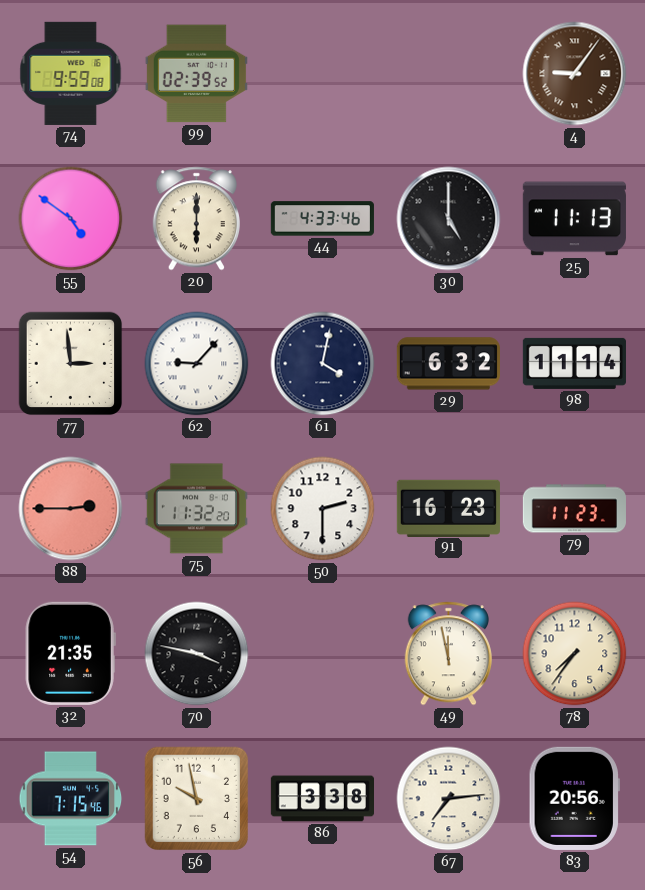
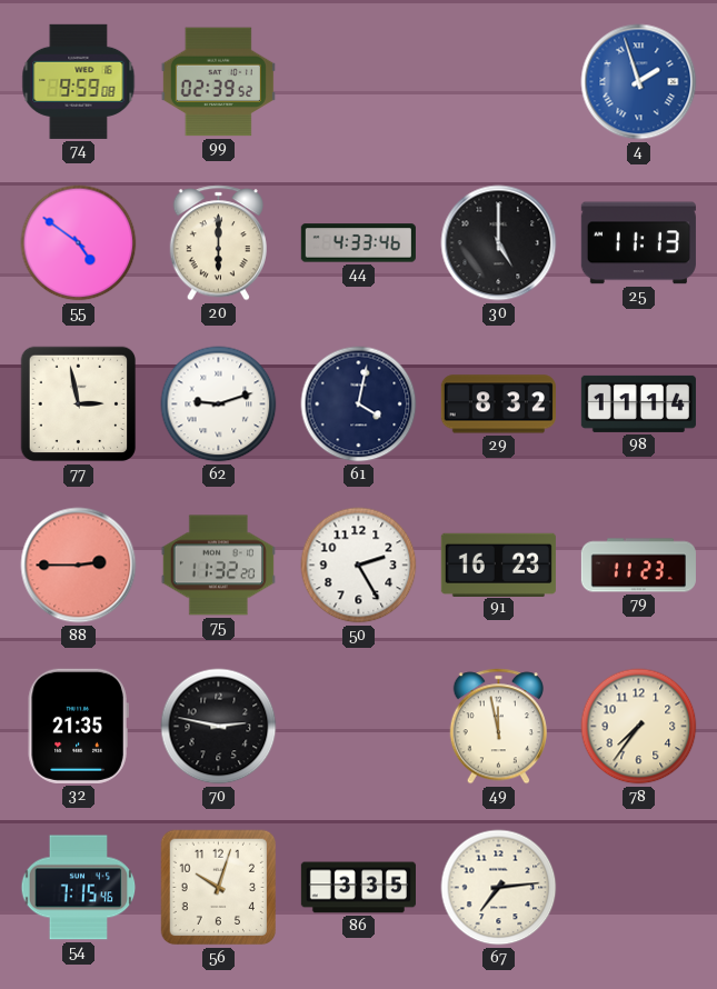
4: 9:06 -> 1:57 (639, 82)
4 dial: brown -> blue (639, 82)
77: 2:59 -> 2:58 (79, 404)
62: 9:07 -> 9:12 (219, 404)
29: 6:32 -> 8:32 (498, 404)
50: 2:30 -> 2:25 (359, 566)
70: 3:47 -> 2:47 (219, 727)
56: 9:58 -> 10:03 (219, 888)
86: 3:38 -> 3:35 (358, 888)
83: 20:56 -> none (574, 798)
